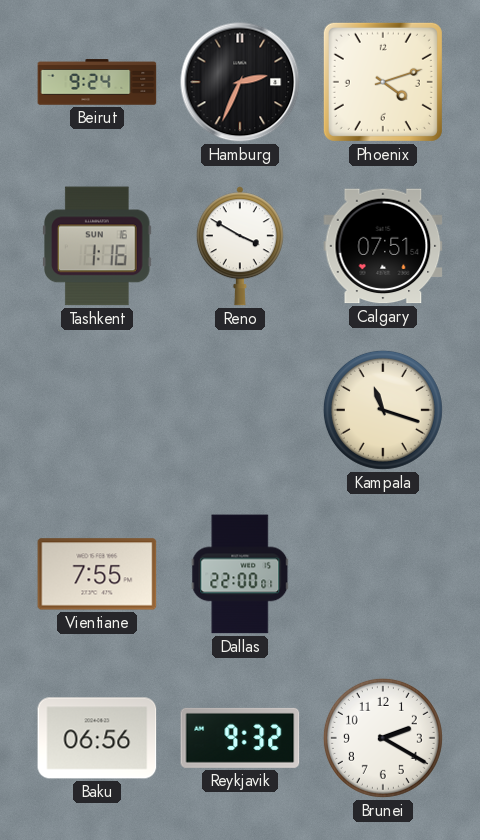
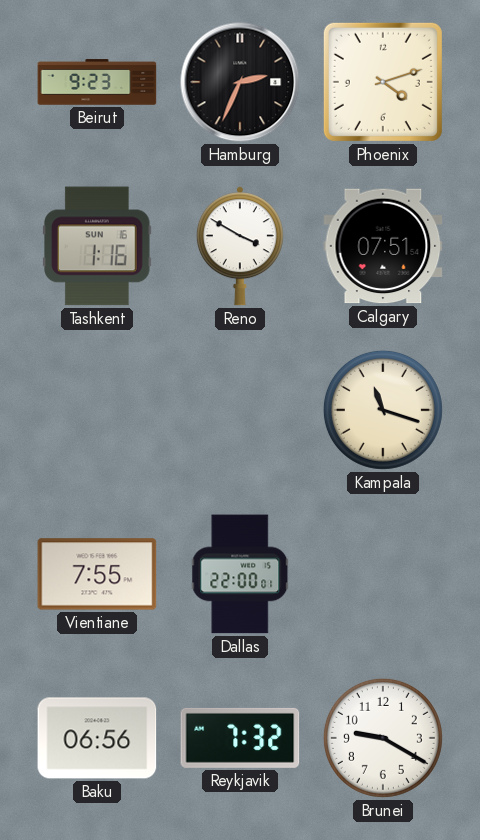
Beirut: 9:24 -> 9:23 (97, 82)
Reykjavik: 9:32 -> 7:32 (240, 738)
Brunei: 2:20 -> 9:20 (383, 738)
